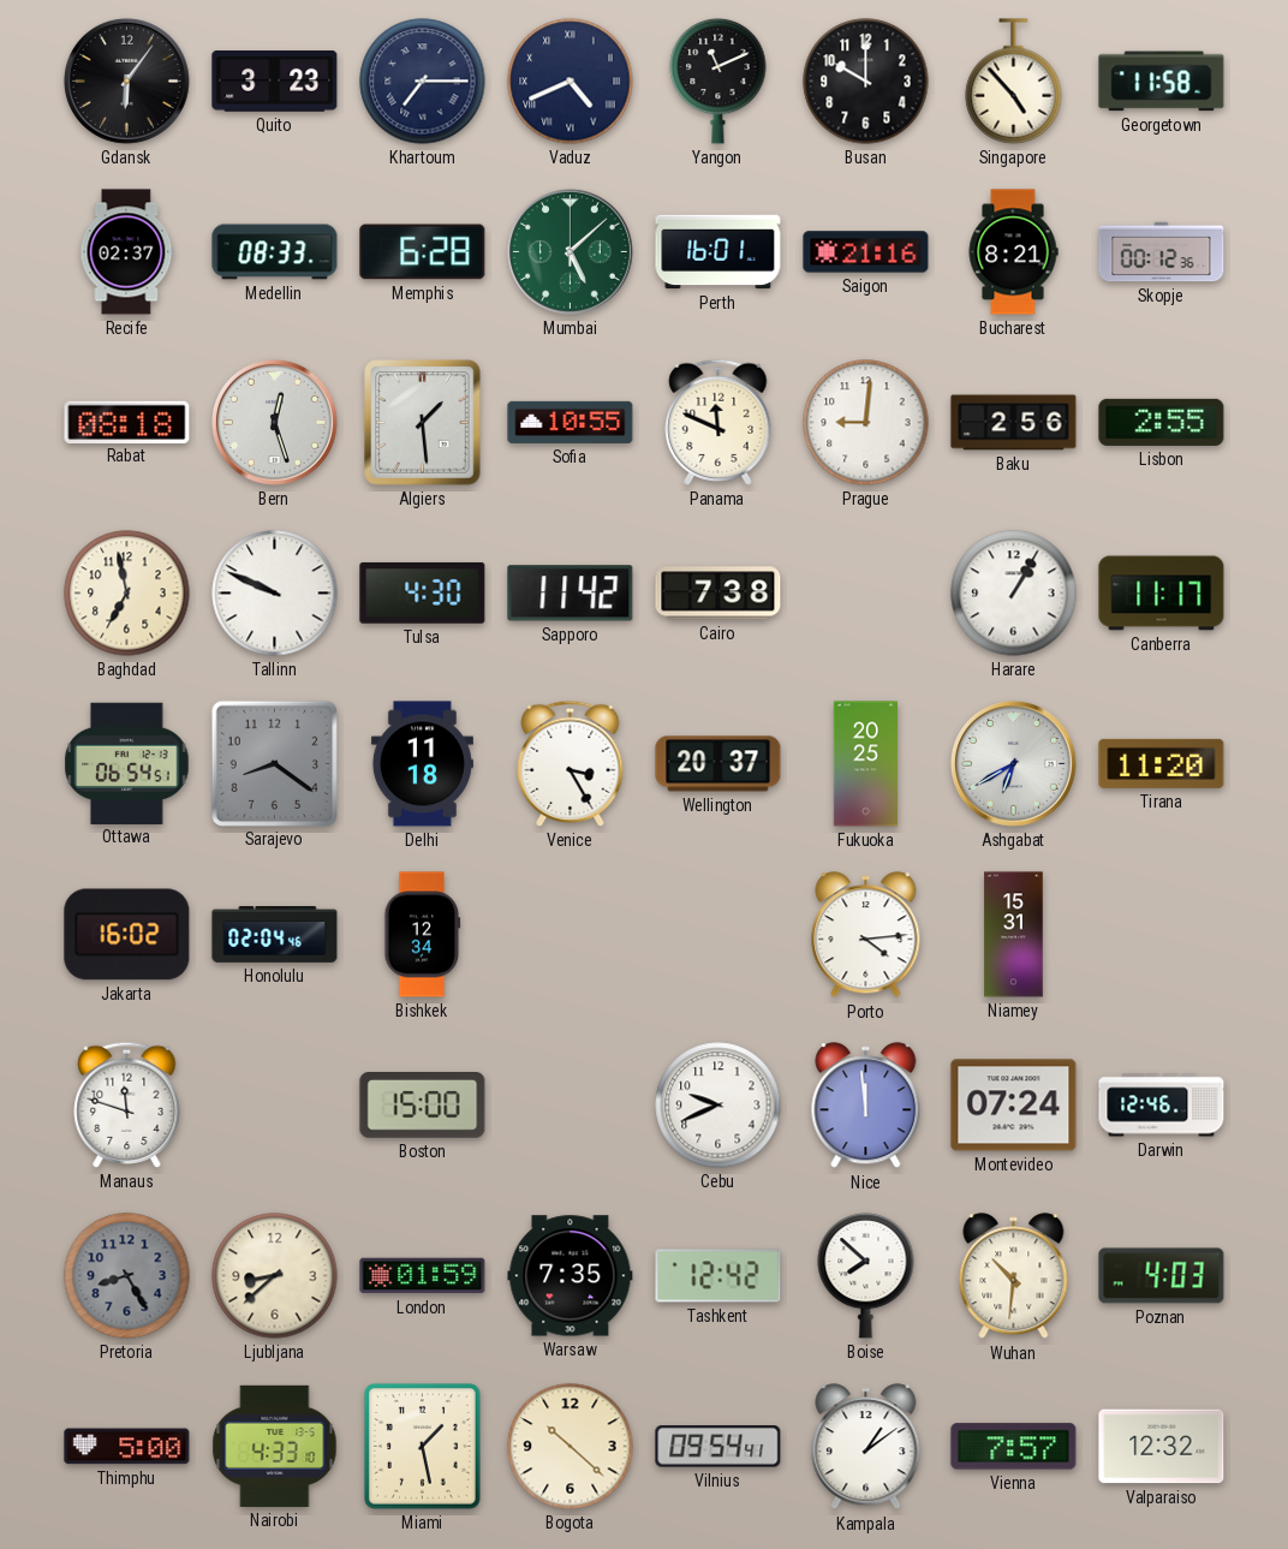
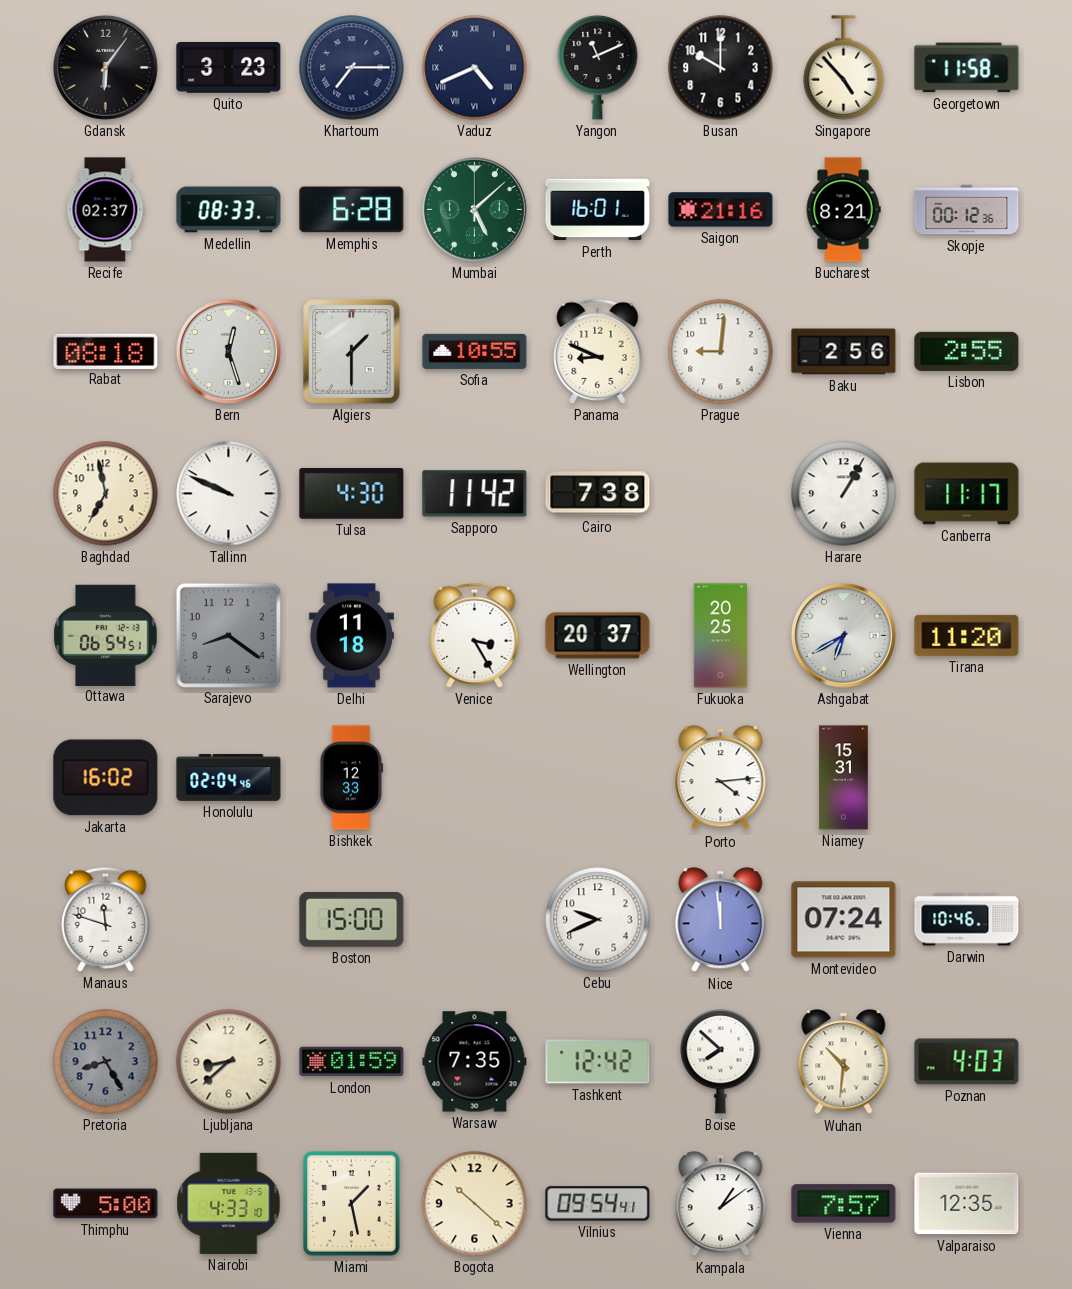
Algiers: 1:29 -> 1:30 (352, 352)
Panama: 11:49 -> 8:49 (598, 351)
Bishkek: 12:34 -> 12:33 (352, 778)
Darwin: 12:46 -> 10:46 (967, 920)
Valparaiso: 12:32 -> 12:35 (967, 1204)
